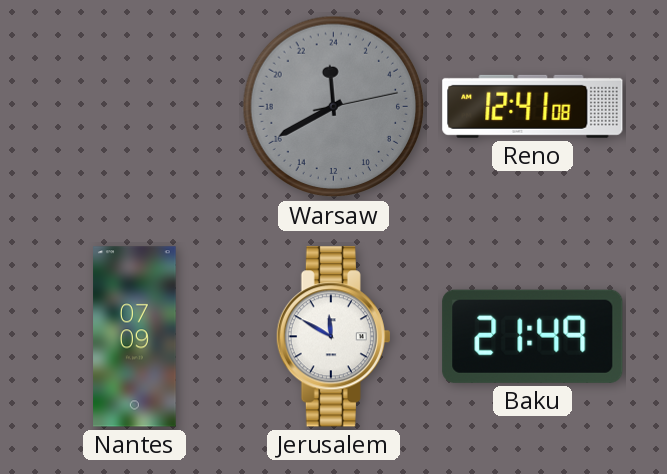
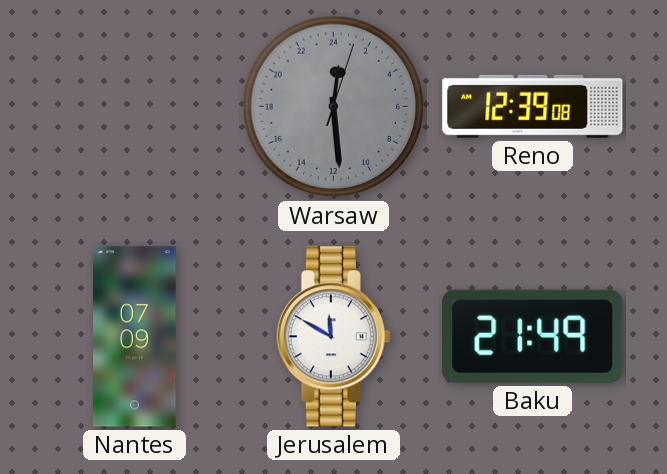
Warsaw: 23:40 -> 0:29 (334, 107)
Reno: 12:41 -> 12:39 (533, 106)
